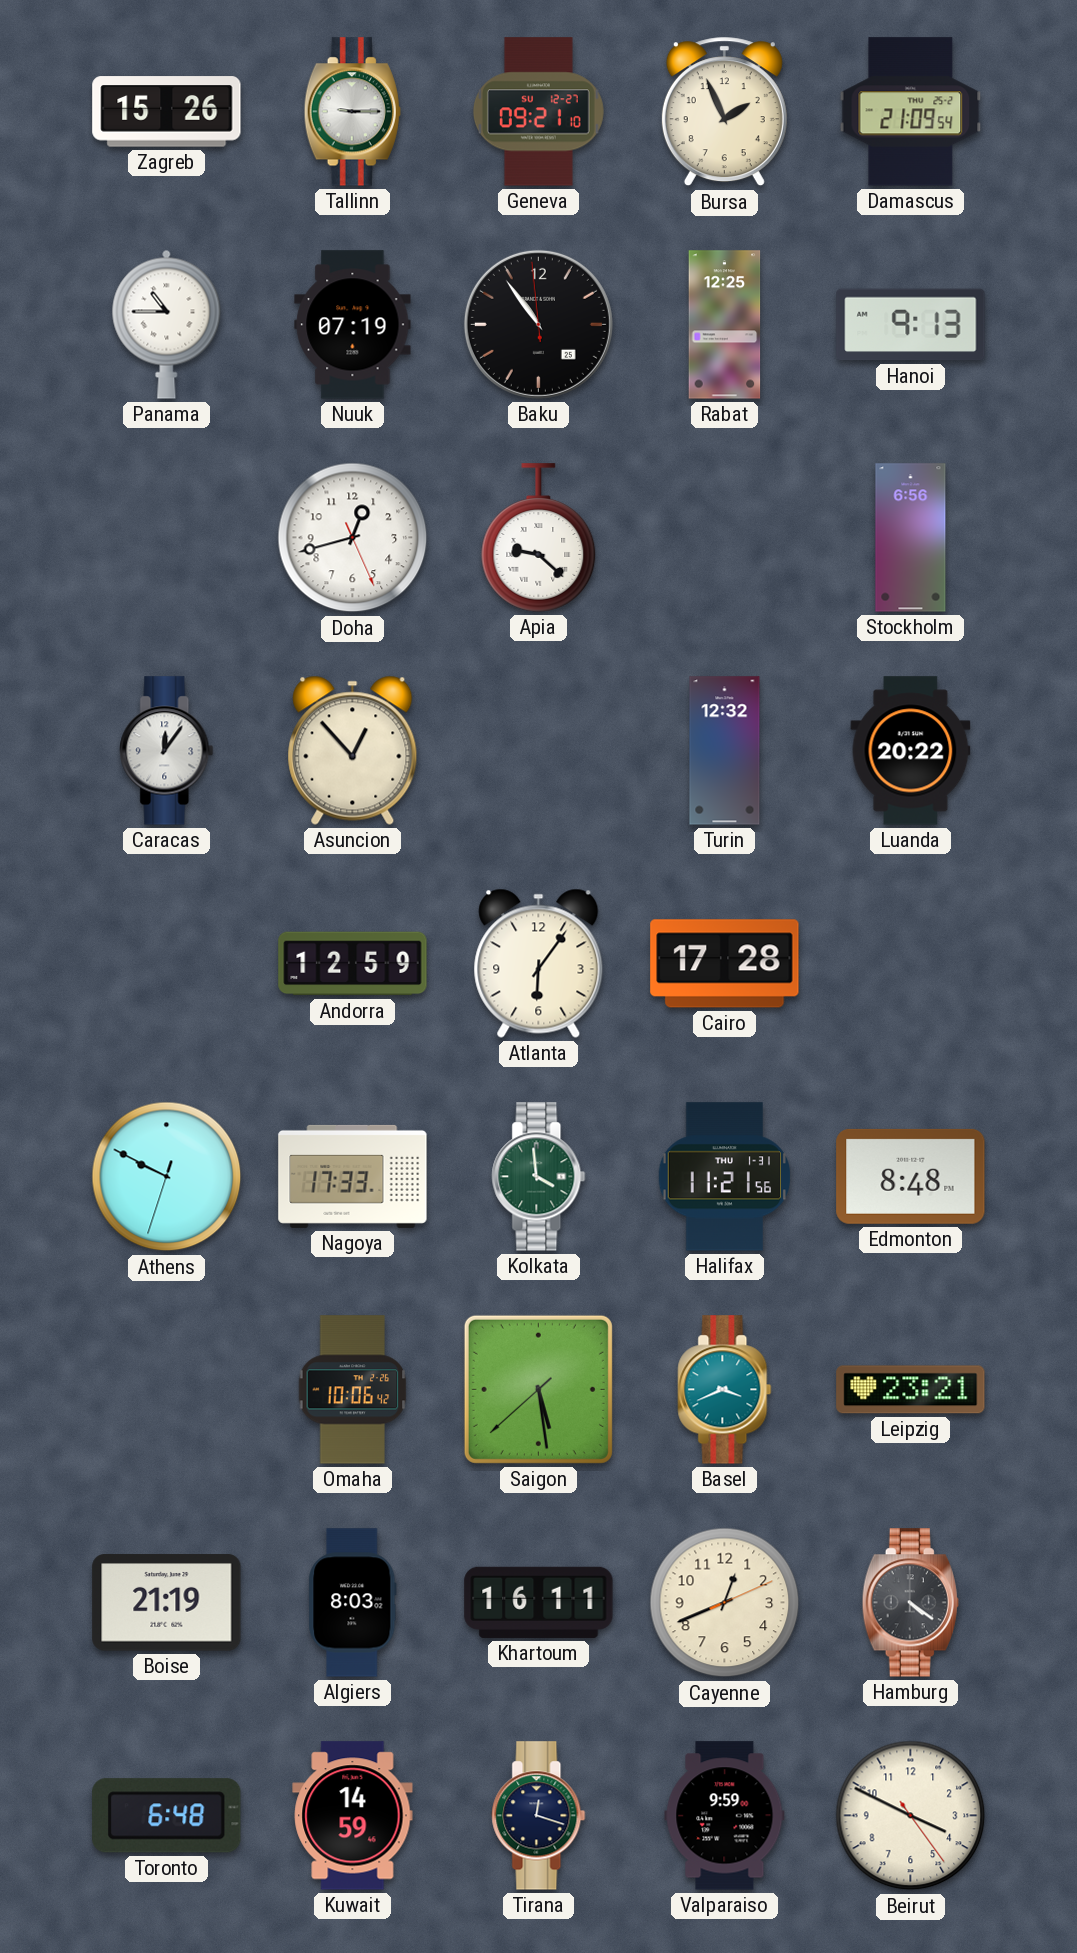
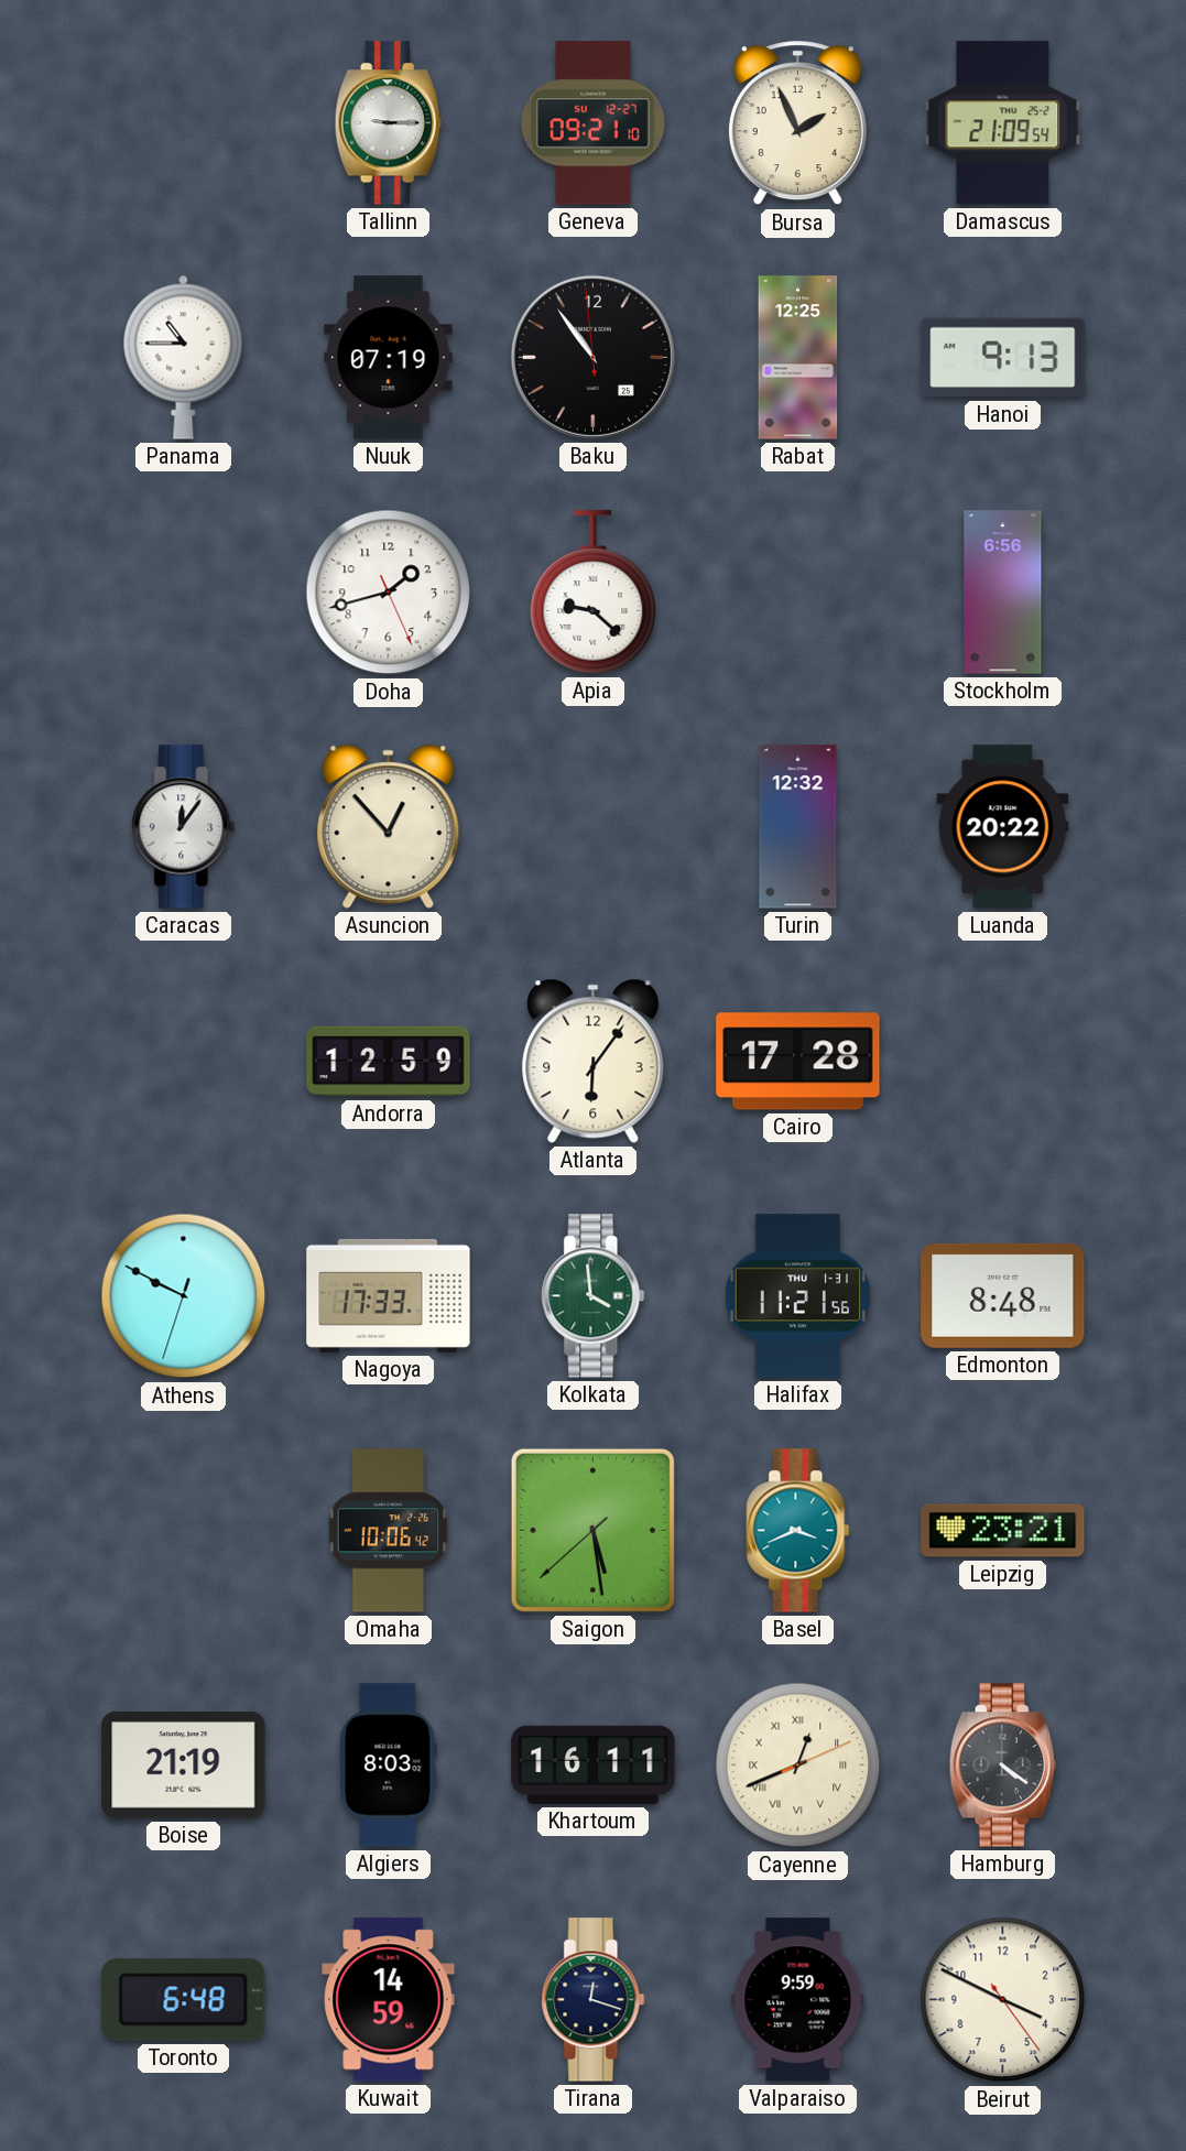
Zagreb: 15:26 -> none (167, 112)
Doha: 12:42 -> 1:42 (389, 593)
Cayenne numerals: Arabic -> Roman (798, 1766)
